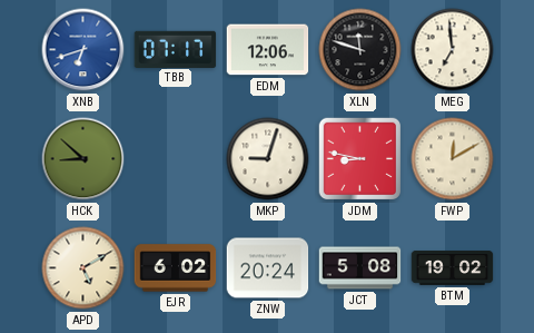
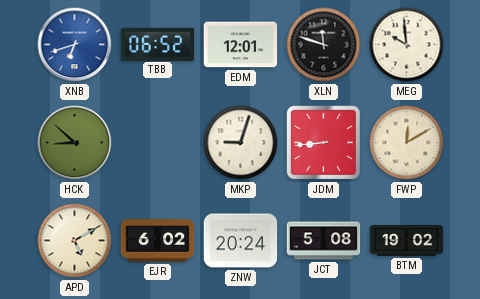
TBB: 07:17 -> 06:52 (158, 44)
EDM: 12:06 -> 12:01 (241, 45)
MEG: 6:59 -> 9:59 (407, 45)
JDM: 8:47 -> 8:44 (324, 143)
